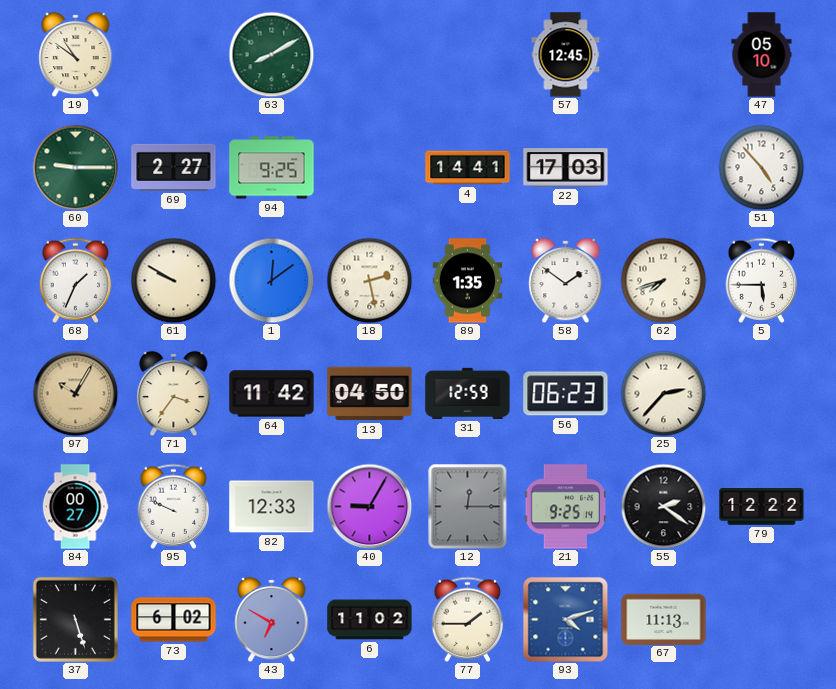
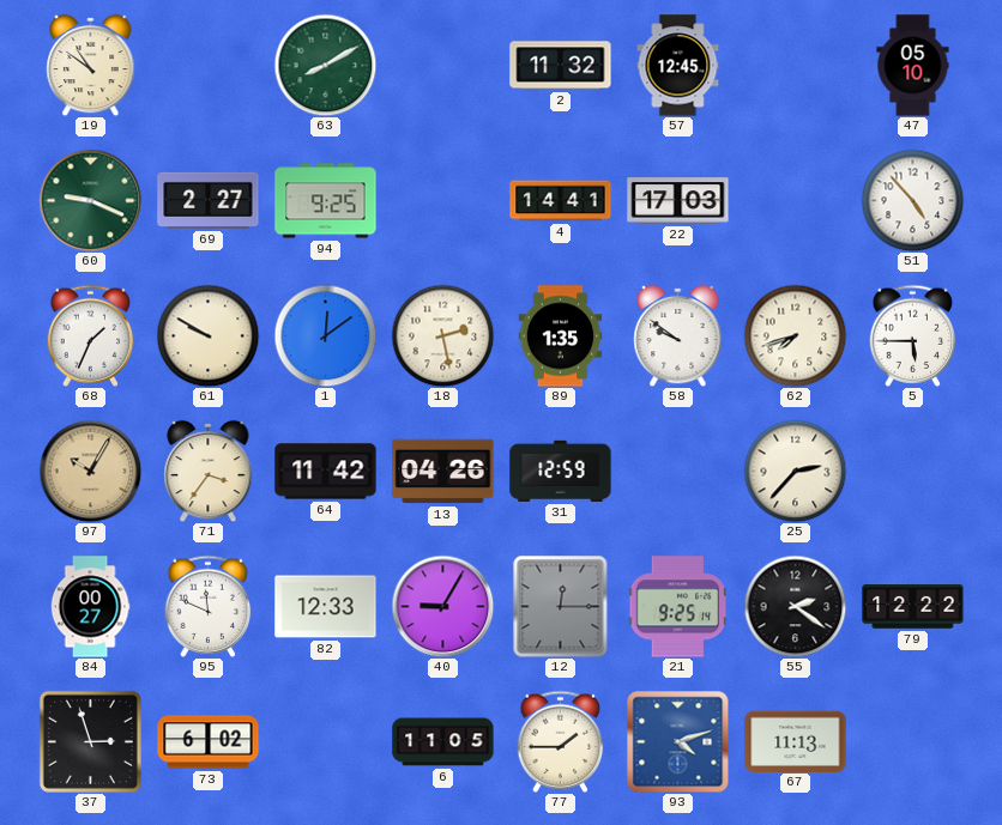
2: none -> 11:32 (561, 66)
60: 9:15 -> 9:19 (90, 200)
58: 1:51 -> 9:51 (678, 335)
13: 04:50 -> 04:26 (443, 472)
56: 06:23 -> none (566, 394)
95: 9:49 -> 11:49 (209, 606)
37: 5:27 -> 2:57 (90, 741)
43: 6:50 -> none (272, 619)
6: 11:02 -> 11:05 (443, 742)
